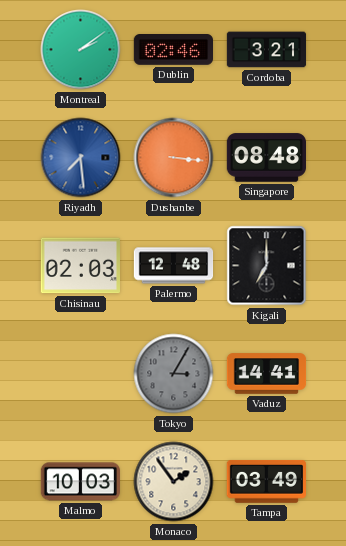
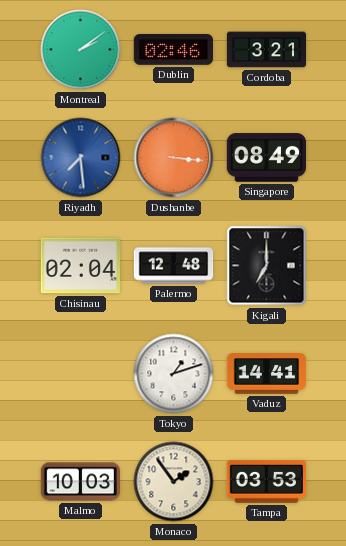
Singapore: 08:48 -> 08:49 (266, 158)
Chisinau: 02:03 -> 02:04 (80, 266)
Tokyo: 3:05 -> 1:12 (174, 374)
Tokyo dial: grey -> white (174, 374)
Tampa: 03:49 -> 03:53 (266, 481)
